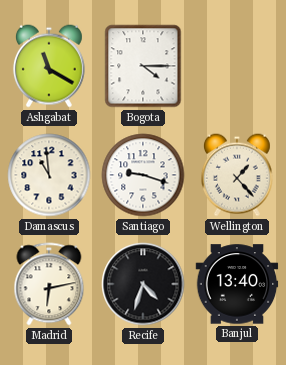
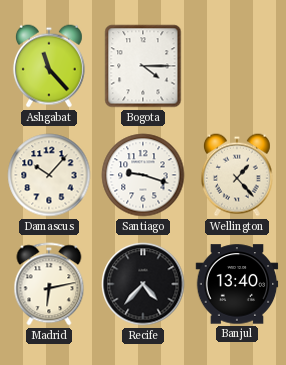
Ashgabat: 11:20 -> 11:23 (49, 66)
Damascus: 10:59 -> 10:07 (49, 175)
Recife: 4:33 -> 4:37 (143, 284)
